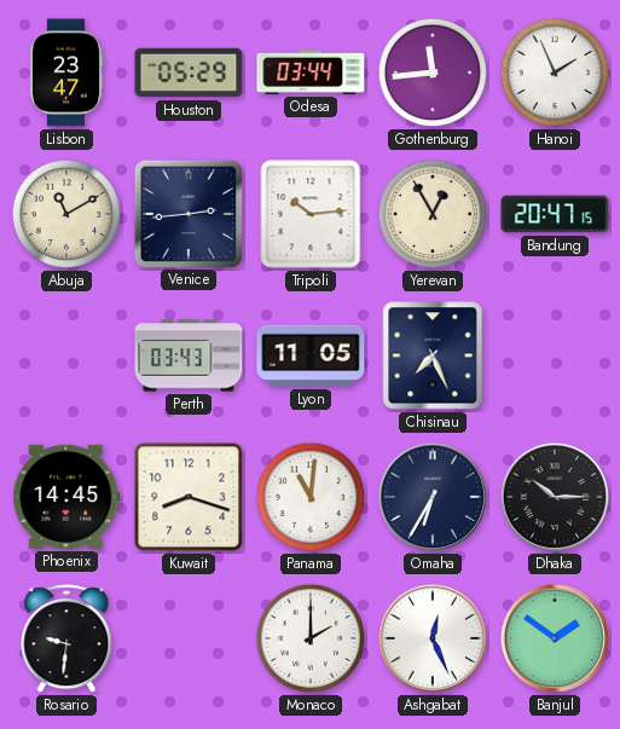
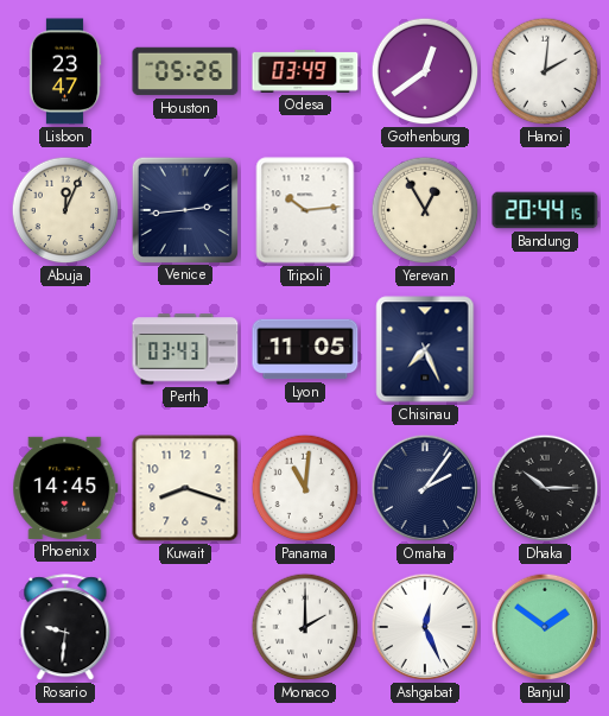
Houston: 05:29 -> 05:26 (185, 71)
Odesa: 03:44 -> 03:49 (305, 71)
Gothenburg: 11:44 -> 12:39 (425, 71)
Hanoi: 1:56 -> 2:01 (545, 71)
Abuja: 11:10 -> 12:04 (65, 210)
Bandung: 20:47 -> 20:44 (545, 210)
Omaha: 6:35 -> 2:06 (425, 488)
